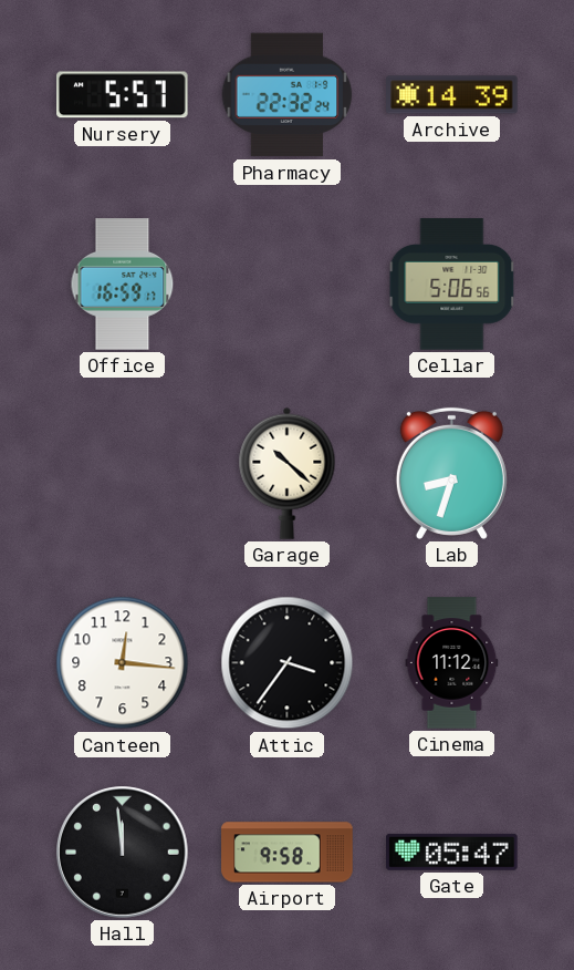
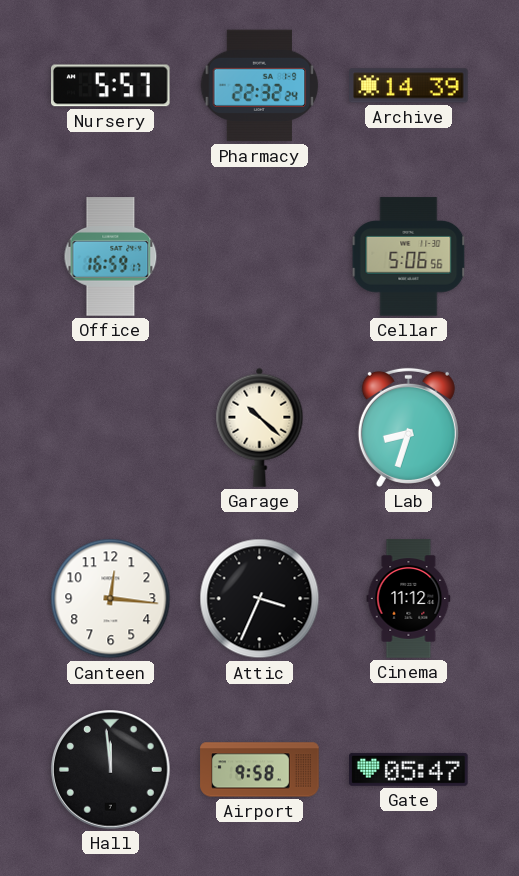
Attic: 3:36 -> 3:34 (260, 599)
